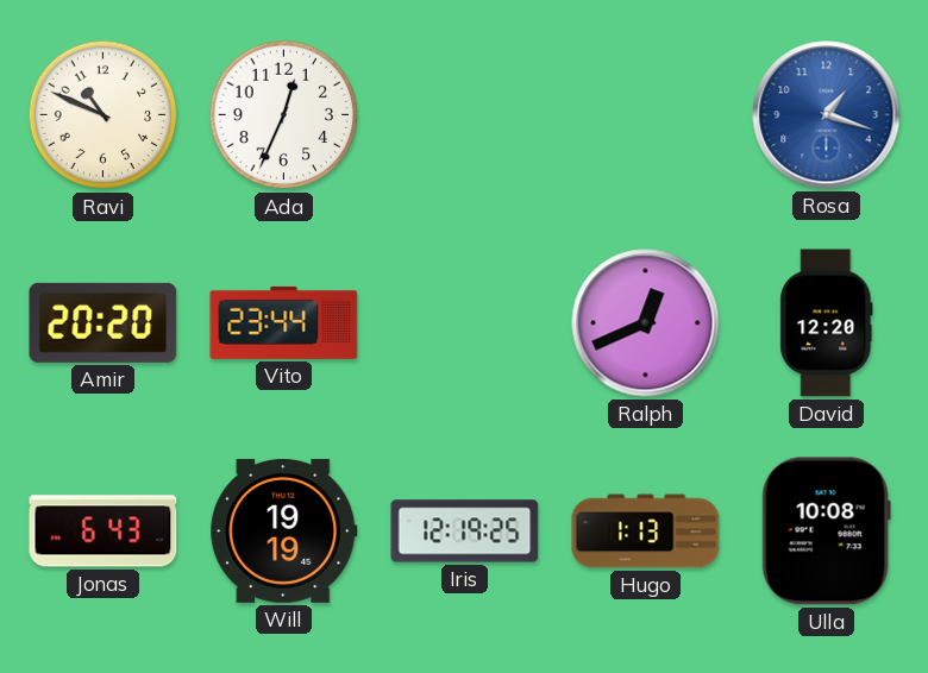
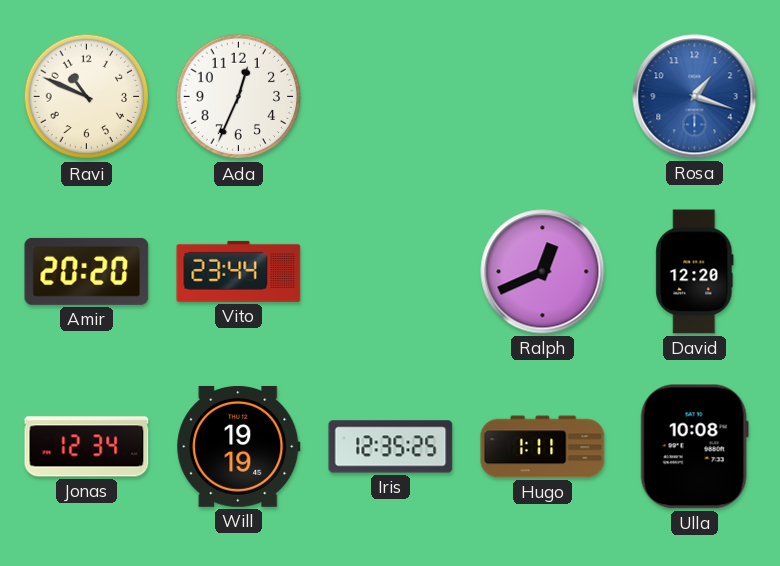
Jonas: 6:43 -> 12:34 (87, 447)
Iris: 12:19 -> 12:35 (391, 447)
Hugo: 1:13 -> 1:11 (543, 447)
